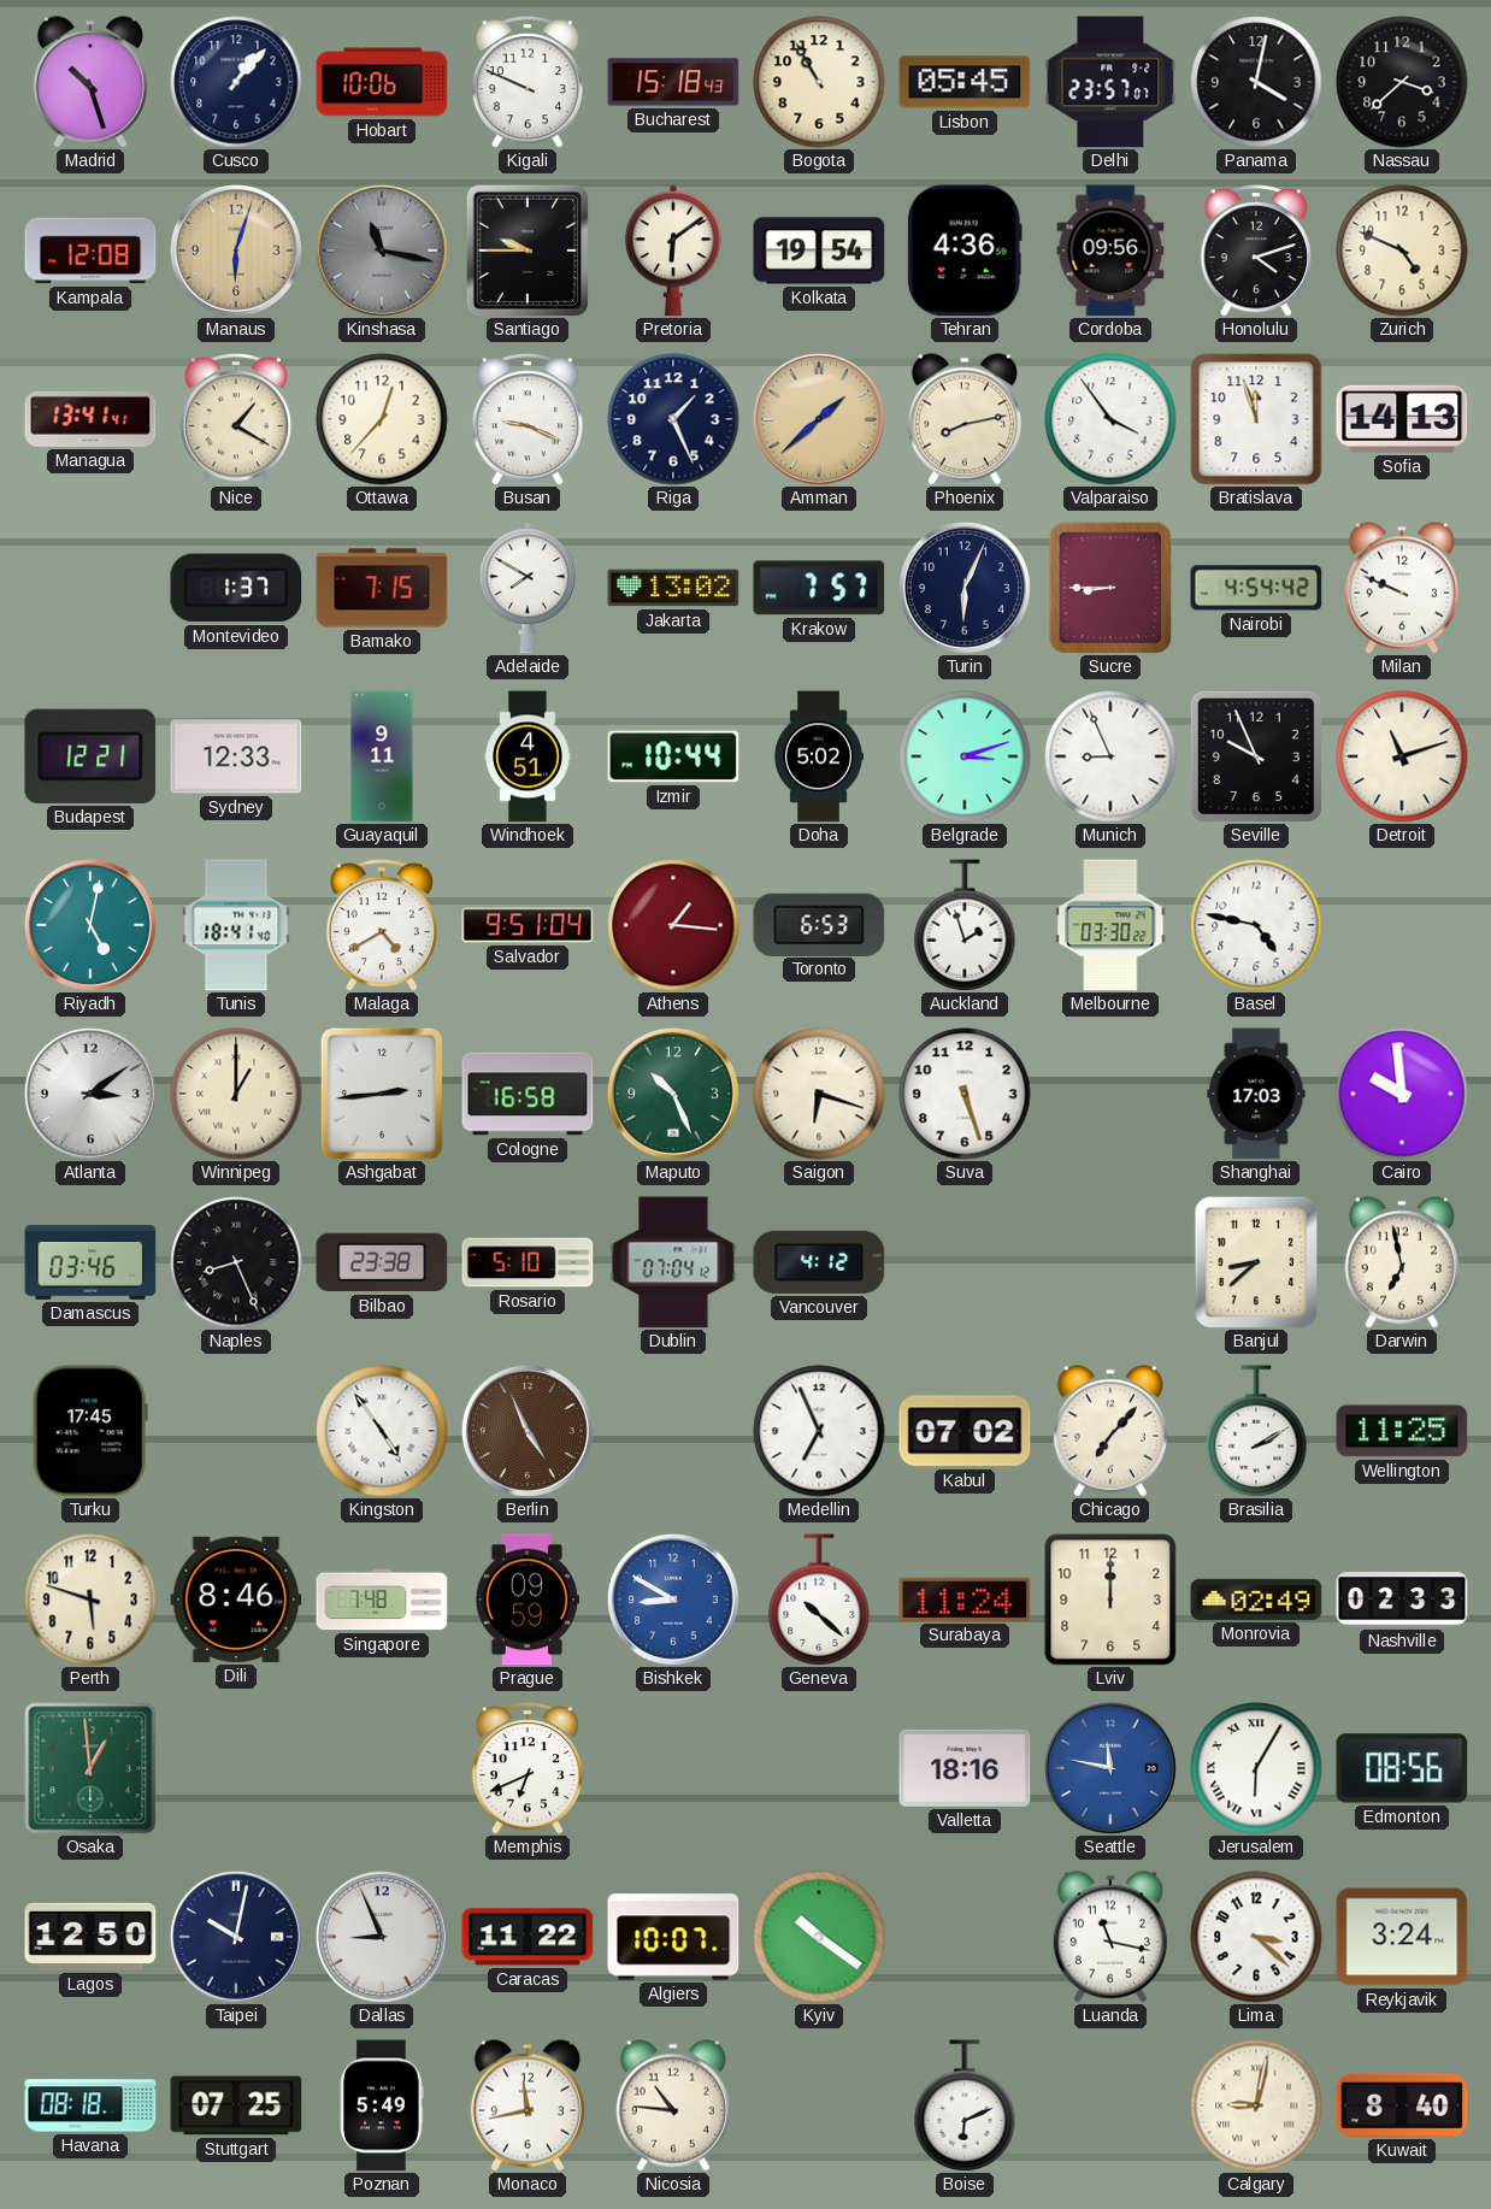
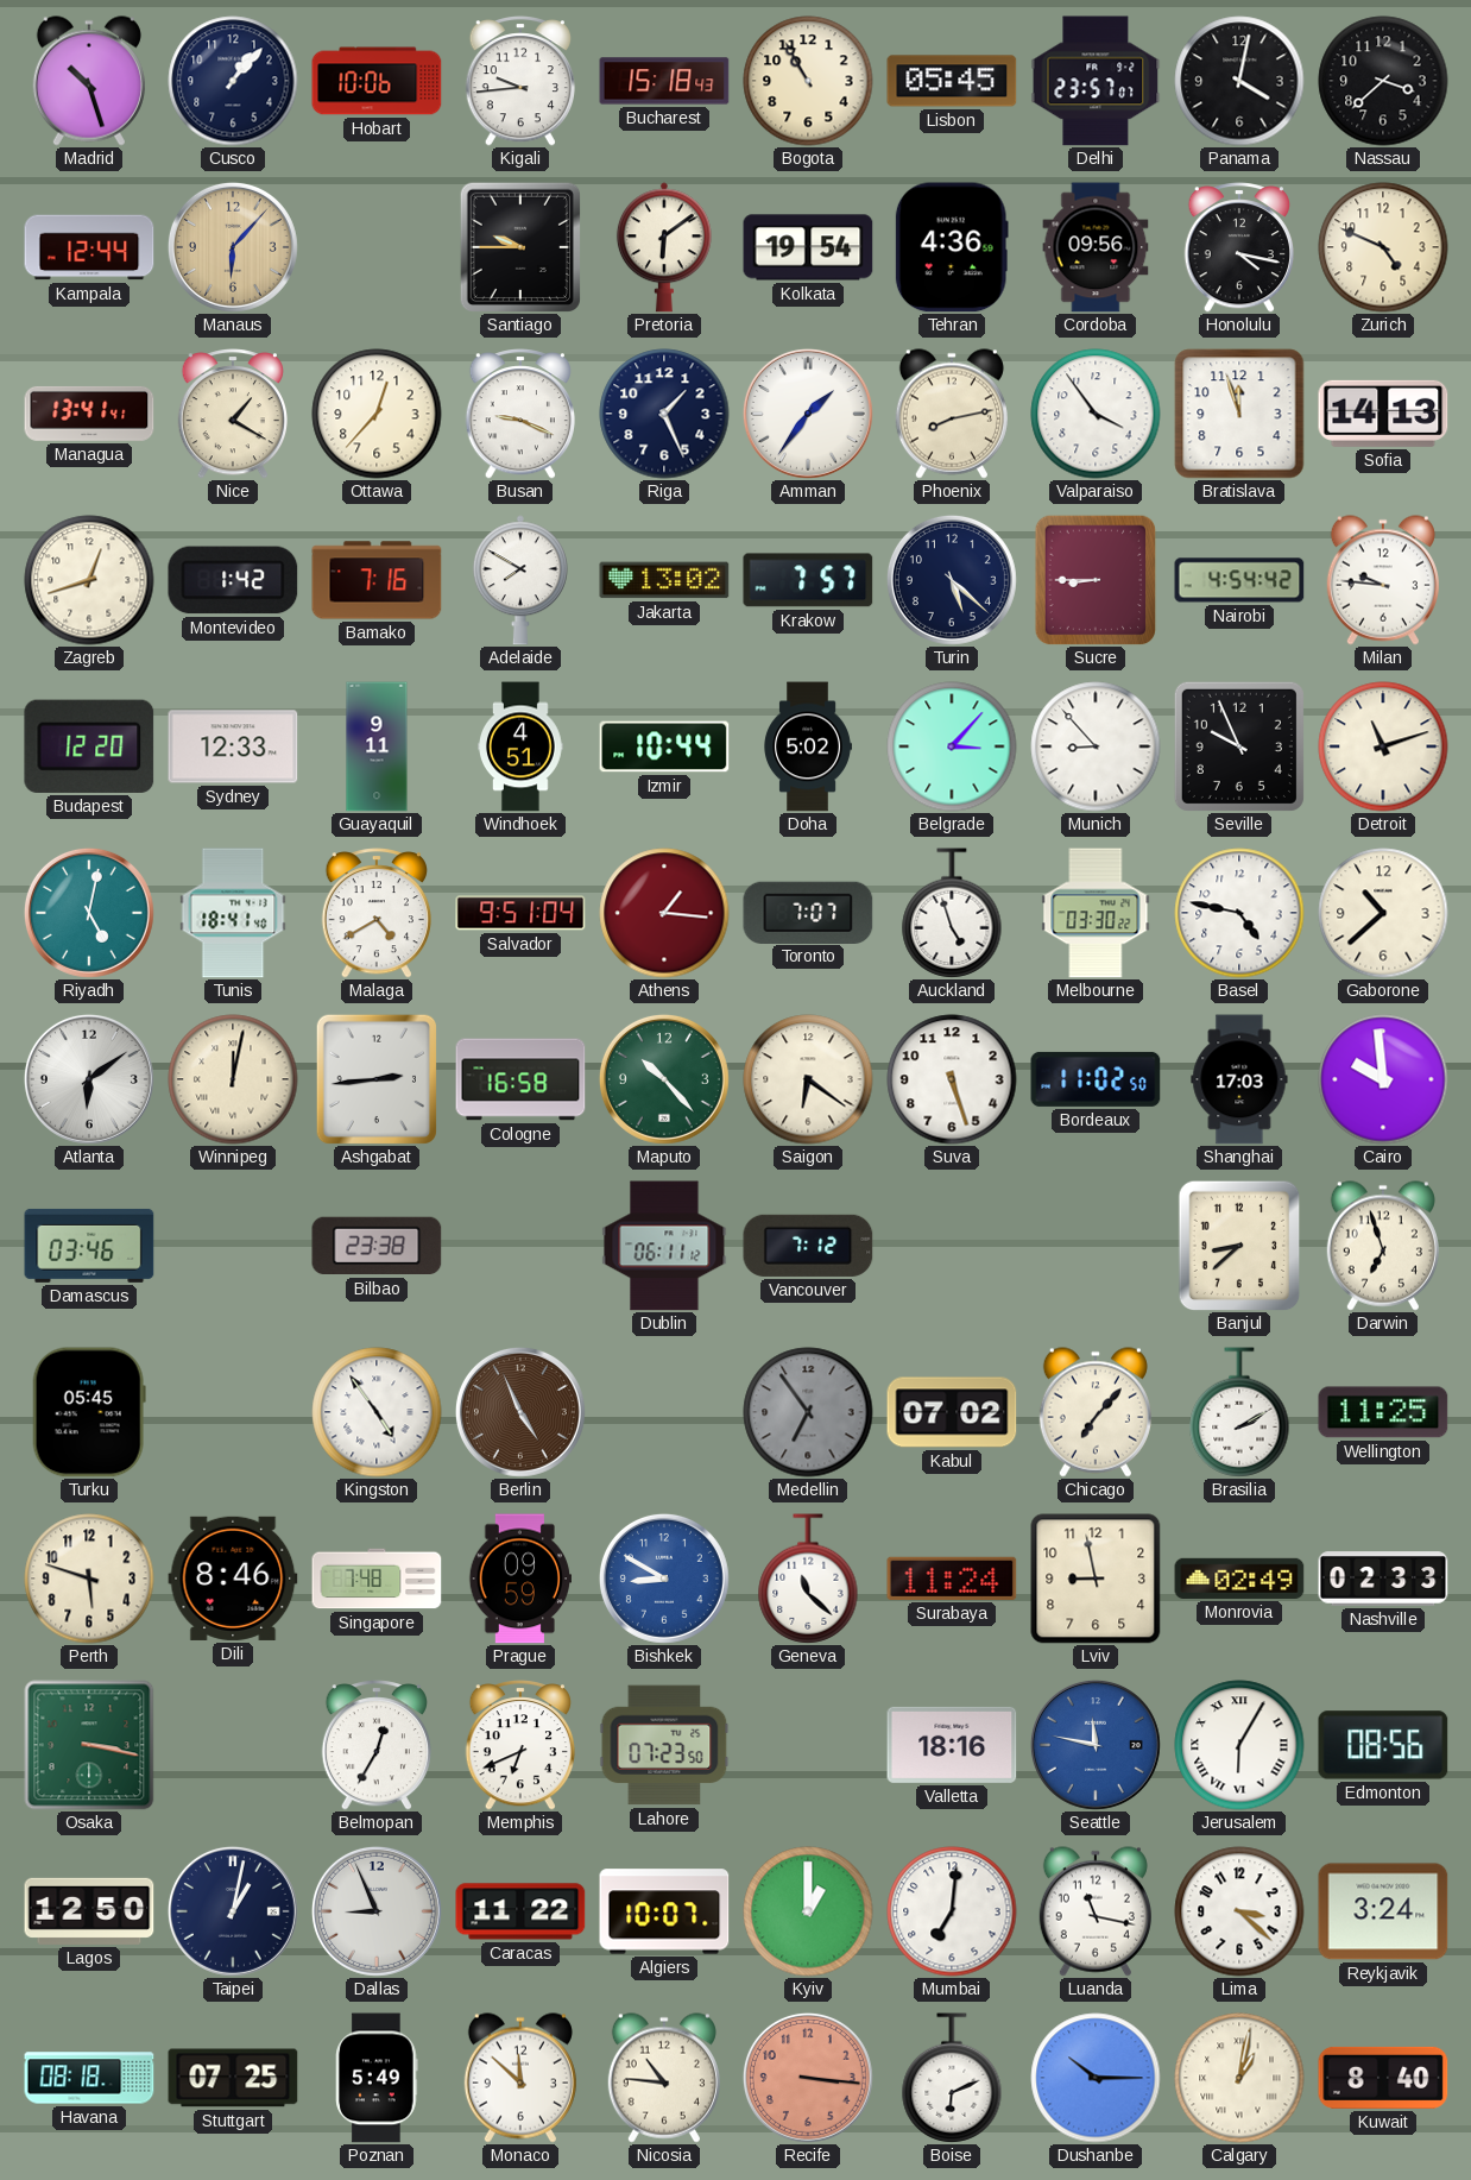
Kigali: 9:49 -> 9:44 (519, 82)
Kampala: 12:08 -> 12:44 (89, 247)
Manaus: 6:03 -> 6:07 (233, 247)
Kinshasa: 11:17 -> none (382, 251)
Honolulu: 4:12 -> 4:17 (1238, 248)
Amman: 1:38 -> 1:36 (808, 414)
Amman dial: champagne -> white (808, 414)
Zagreb: none -> 12:42 (89, 580)
Montevideo: 1:37 -> 1:42 (233, 580)
Bamako: 7:15 -> 7:16 (377, 580)
Turin: 6:04 -> 5:22 (952, 580)
Milan: 9:49 -> 9:46 (1383, 580)
Budapest: 12:21 -> 12:20 (89, 746)
Belgrade: 3:12 -> 3:07 (952, 746)
Munich: 8:56 -> 8:53 (1096, 746)
Toronto: 6:53 -> 7:07 (808, 912)
Auckland: 1:57 -> 4:57 (952, 913)
Gaborone: none -> 10:38 (1383, 913)
Atlanta: 3:09 -> 6:09 (89, 1079)
Winnipeg: 1:00 -> 12:02 (233, 1079)
Maputo: 10:26 -> 10:23 (664, 1079)
Saigon: 6:18 -> 6:21 (808, 1079)
Bordeaux: none -> 11:02 (1096, 1079)
Naples: 8:26 -> none (236, 1262)
Rosario: 5:10 -> none (528, 1262)
Dublin: 07:04 -> 06:11 (664, 1246)
Vancouver: 4:12 -> 7:12 (808, 1246)
Darwin: 6:58 -> 6:57 (1383, 1246)
Turku: 17:45 -> 05:45 (89, 1412)
Medellin: 6:56 -> 6:54 (808, 1412)
Medellin dial: white -> grey (808, 1412)
Geneva: 10:22 -> 11:22 (808, 1579)
Lviv: 12:00 -> 8:58 (1096, 1579)
Osaka: 12:59 -> 3:17 (89, 1745)
Belmopan: none -> 12:35 (375, 1746)
Lahore: none -> 07:23 (664, 1745)
Taipei: 10:02 -> 1:02 (233, 1911)
Kyiv: 10:21 -> 1:00 (808, 1911)
Mumbai: none -> 7:01 (952, 1911)
Monaco: 11:43 -> 11:52 (520, 2078)
Recife: none -> 3:16 (808, 2078)
Dushanbe: none -> 10:15 (1096, 2078)
Calgary: 9:02 -> 1:02 (1239, 2078)
